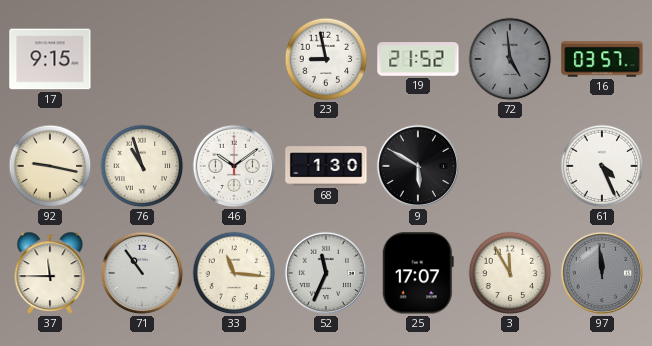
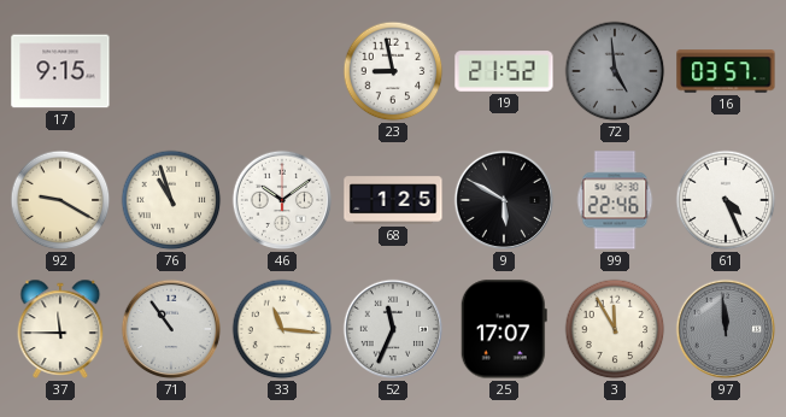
92: 9:17 -> 9:20 (60, 200)
68: 1:30 -> 1:25 (393, 200)
99: none -> 22:46 (615, 200)
